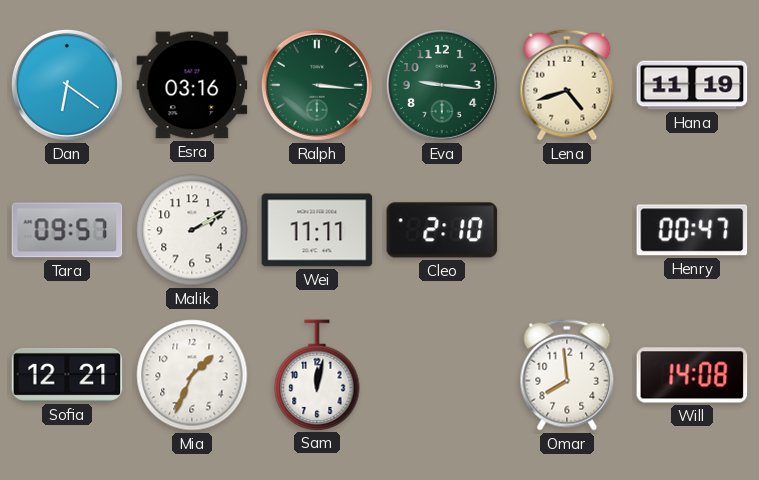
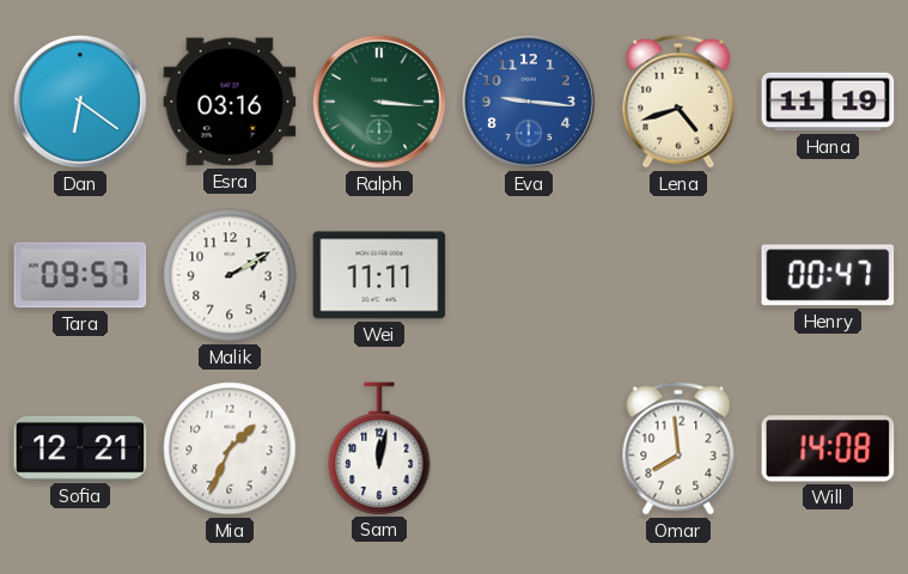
Eva dial: green -> blue (529, 102)
Cleo: 2:10 -> none (442, 230)
